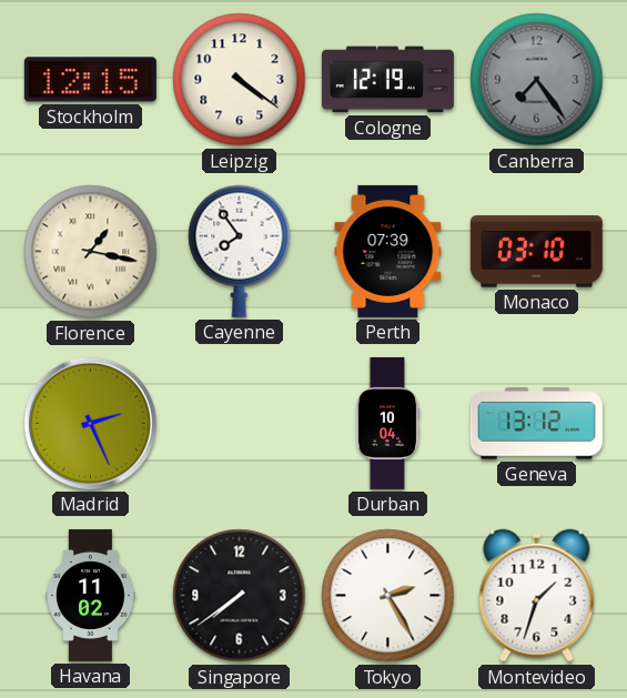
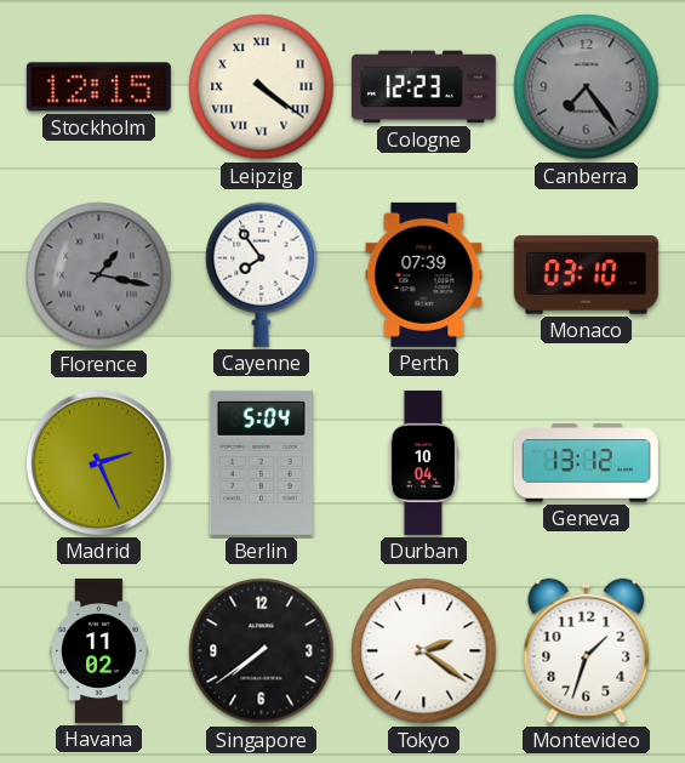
Leipzig numerals: Arabic -> Roman (262, 87)
Cologne: 12:19 -> 12:23 (423, 87)
Florence dial: cream -> grey (99, 275)
Berlin: none -> 5:04 (261, 462)
Tokyo: 2:25 -> 2:21 (424, 651)
